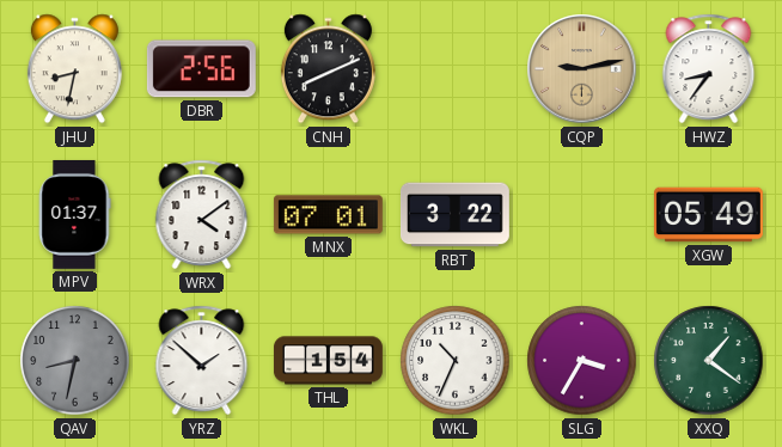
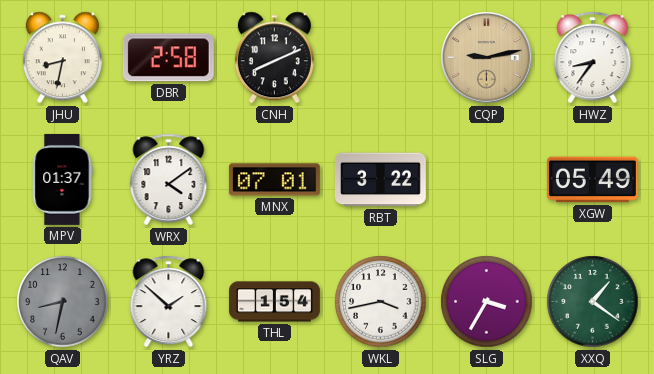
DBR: 2:56 -> 2:58 (168, 58)
WKL: 10:34 -> 3:43 (381, 302)
